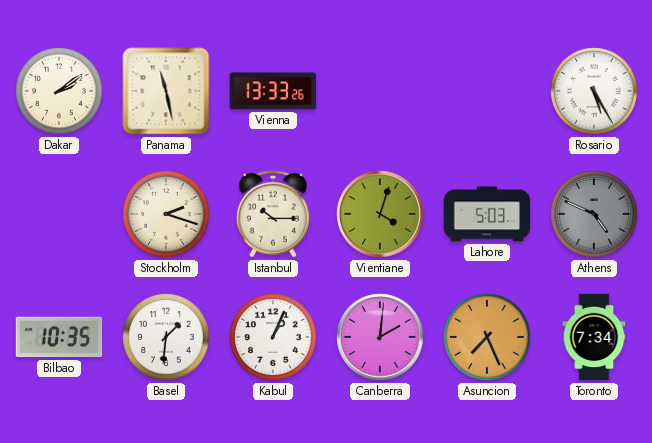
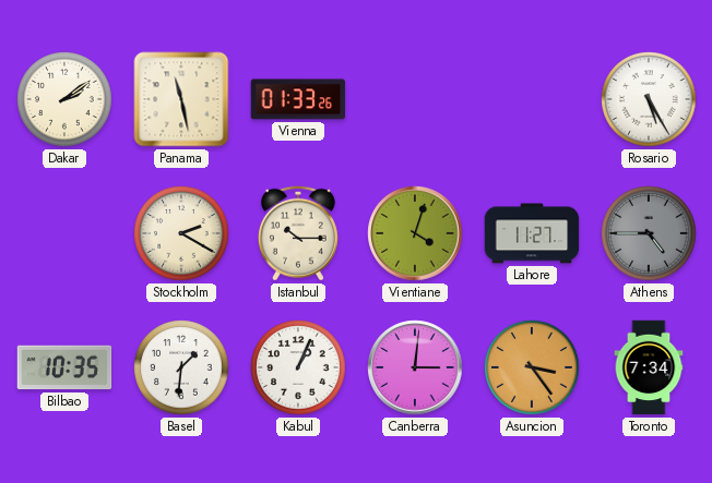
Vienna: 13:33 -> 01:33 (298, 99)
Stockholm: 2:18 -> 2:20 (181, 233)
Lahore: 5:03 -> 11:27 (532, 233)
Athens: 4:49 -> 4:45 (649, 233)
Canberra: 2:01 -> 3:01 (415, 367)
Asuncion: 7:26 -> 3:24 (532, 367)
